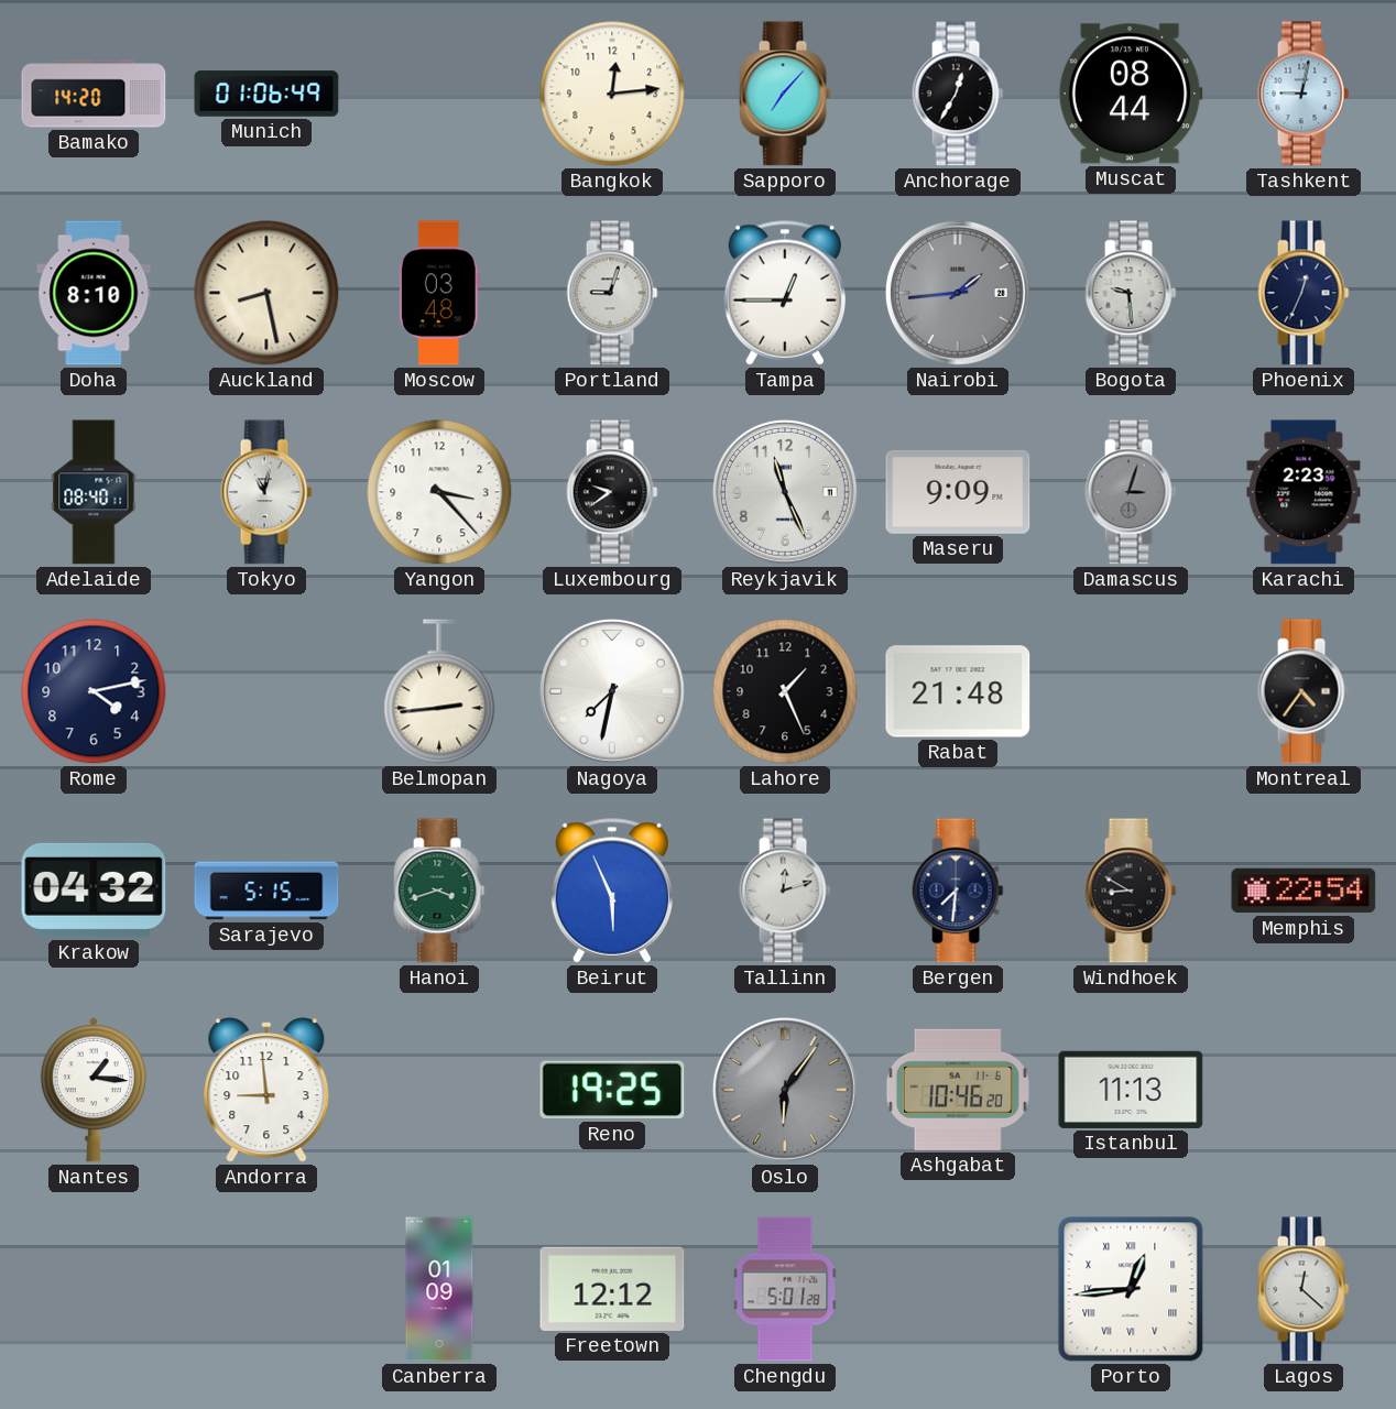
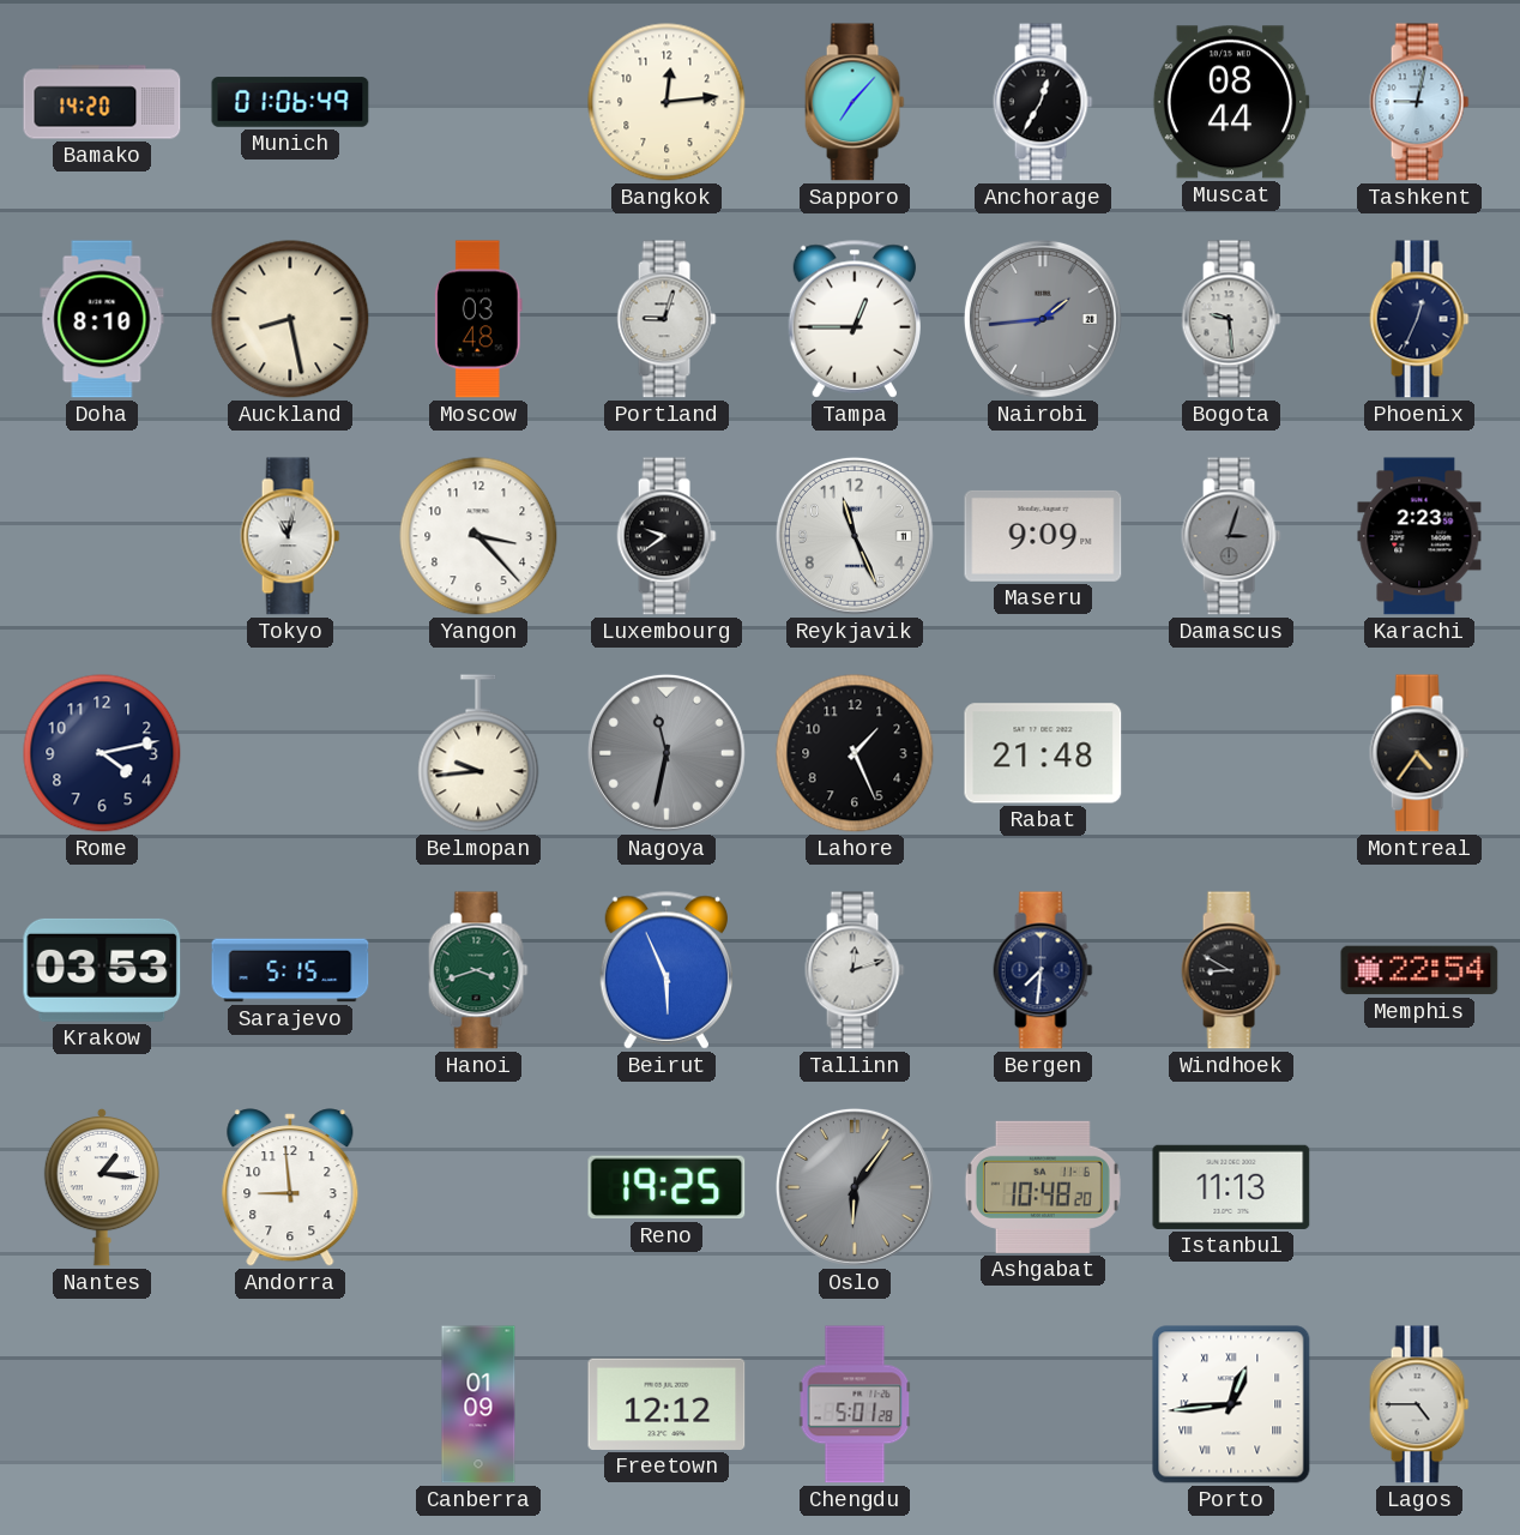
Adelaide: 08:40 -> none (94, 492)
Belmopan: 2:44 -> 9:44 (478, 753)
Nagoya: 7:32 -> 11:32 (666, 753)
Nagoya dial: white -> grey (666, 753)
Krakow: 04:32 -> 03:53 (102, 970)
Ashgabat: 10:46 -> 10:48 (1043, 1187)
Lagos: 12:22 -> 4:45 (1419, 1404)
